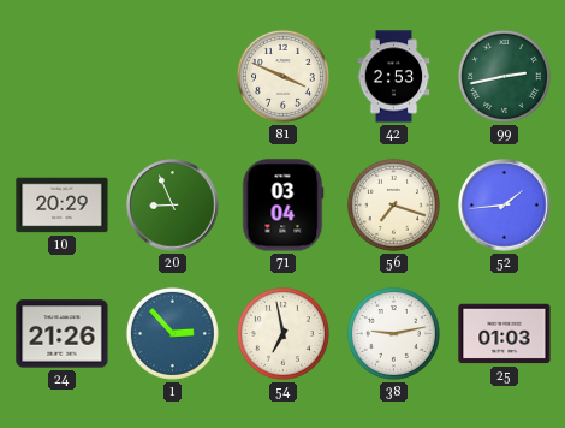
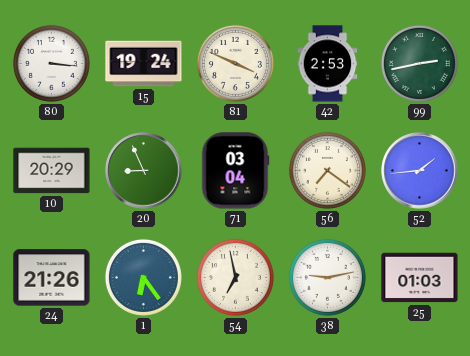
80: none -> 3:16 (51, 63)
15: none -> 19:24 (144, 64)
56: 7:18 -> 7:21 (327, 170)
1: 2:53 -> 6:24 (143, 277)
